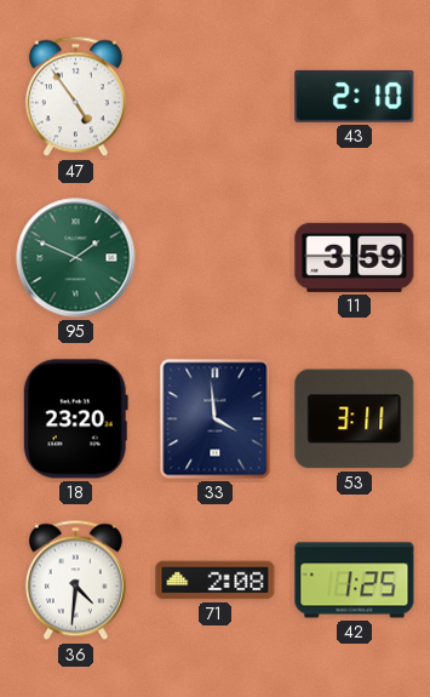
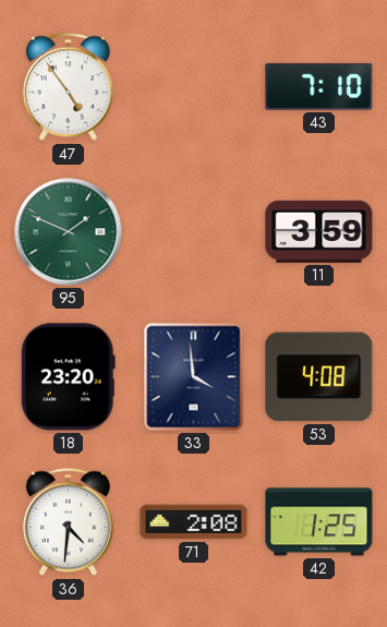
43: 2:10 -> 7:10 (319, 86)
53: 3:11 -> 4:08 (319, 377)
